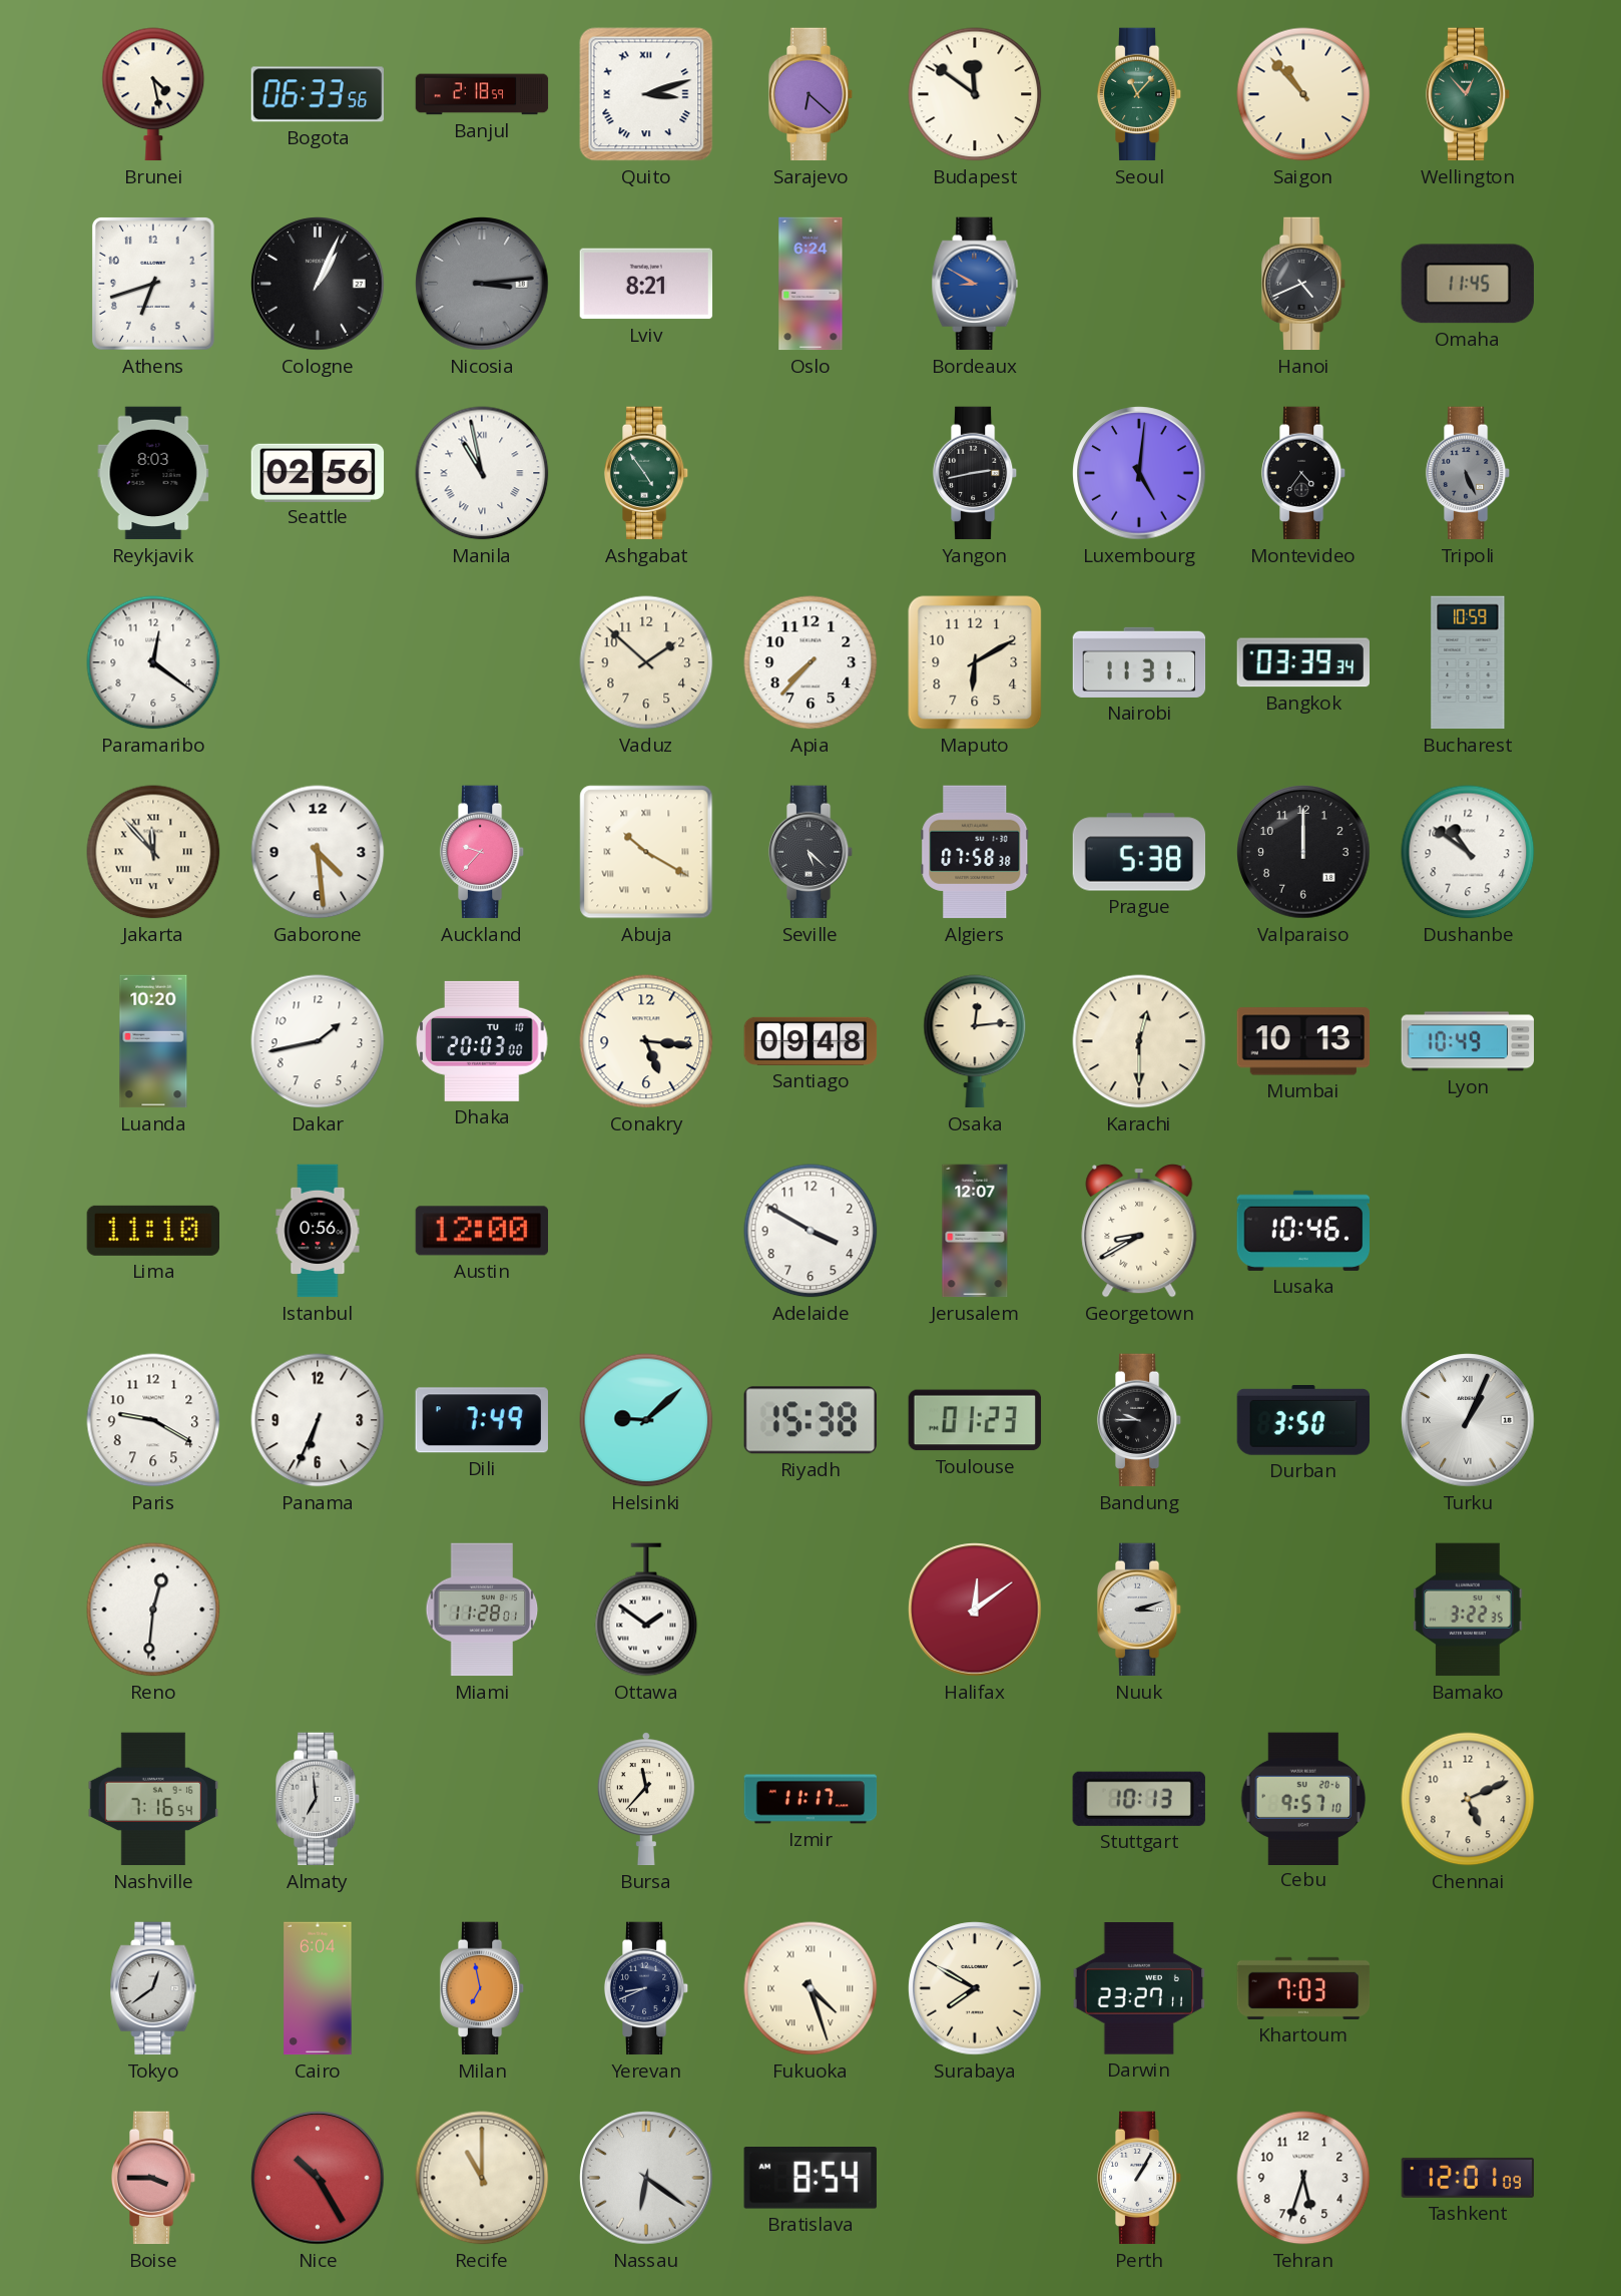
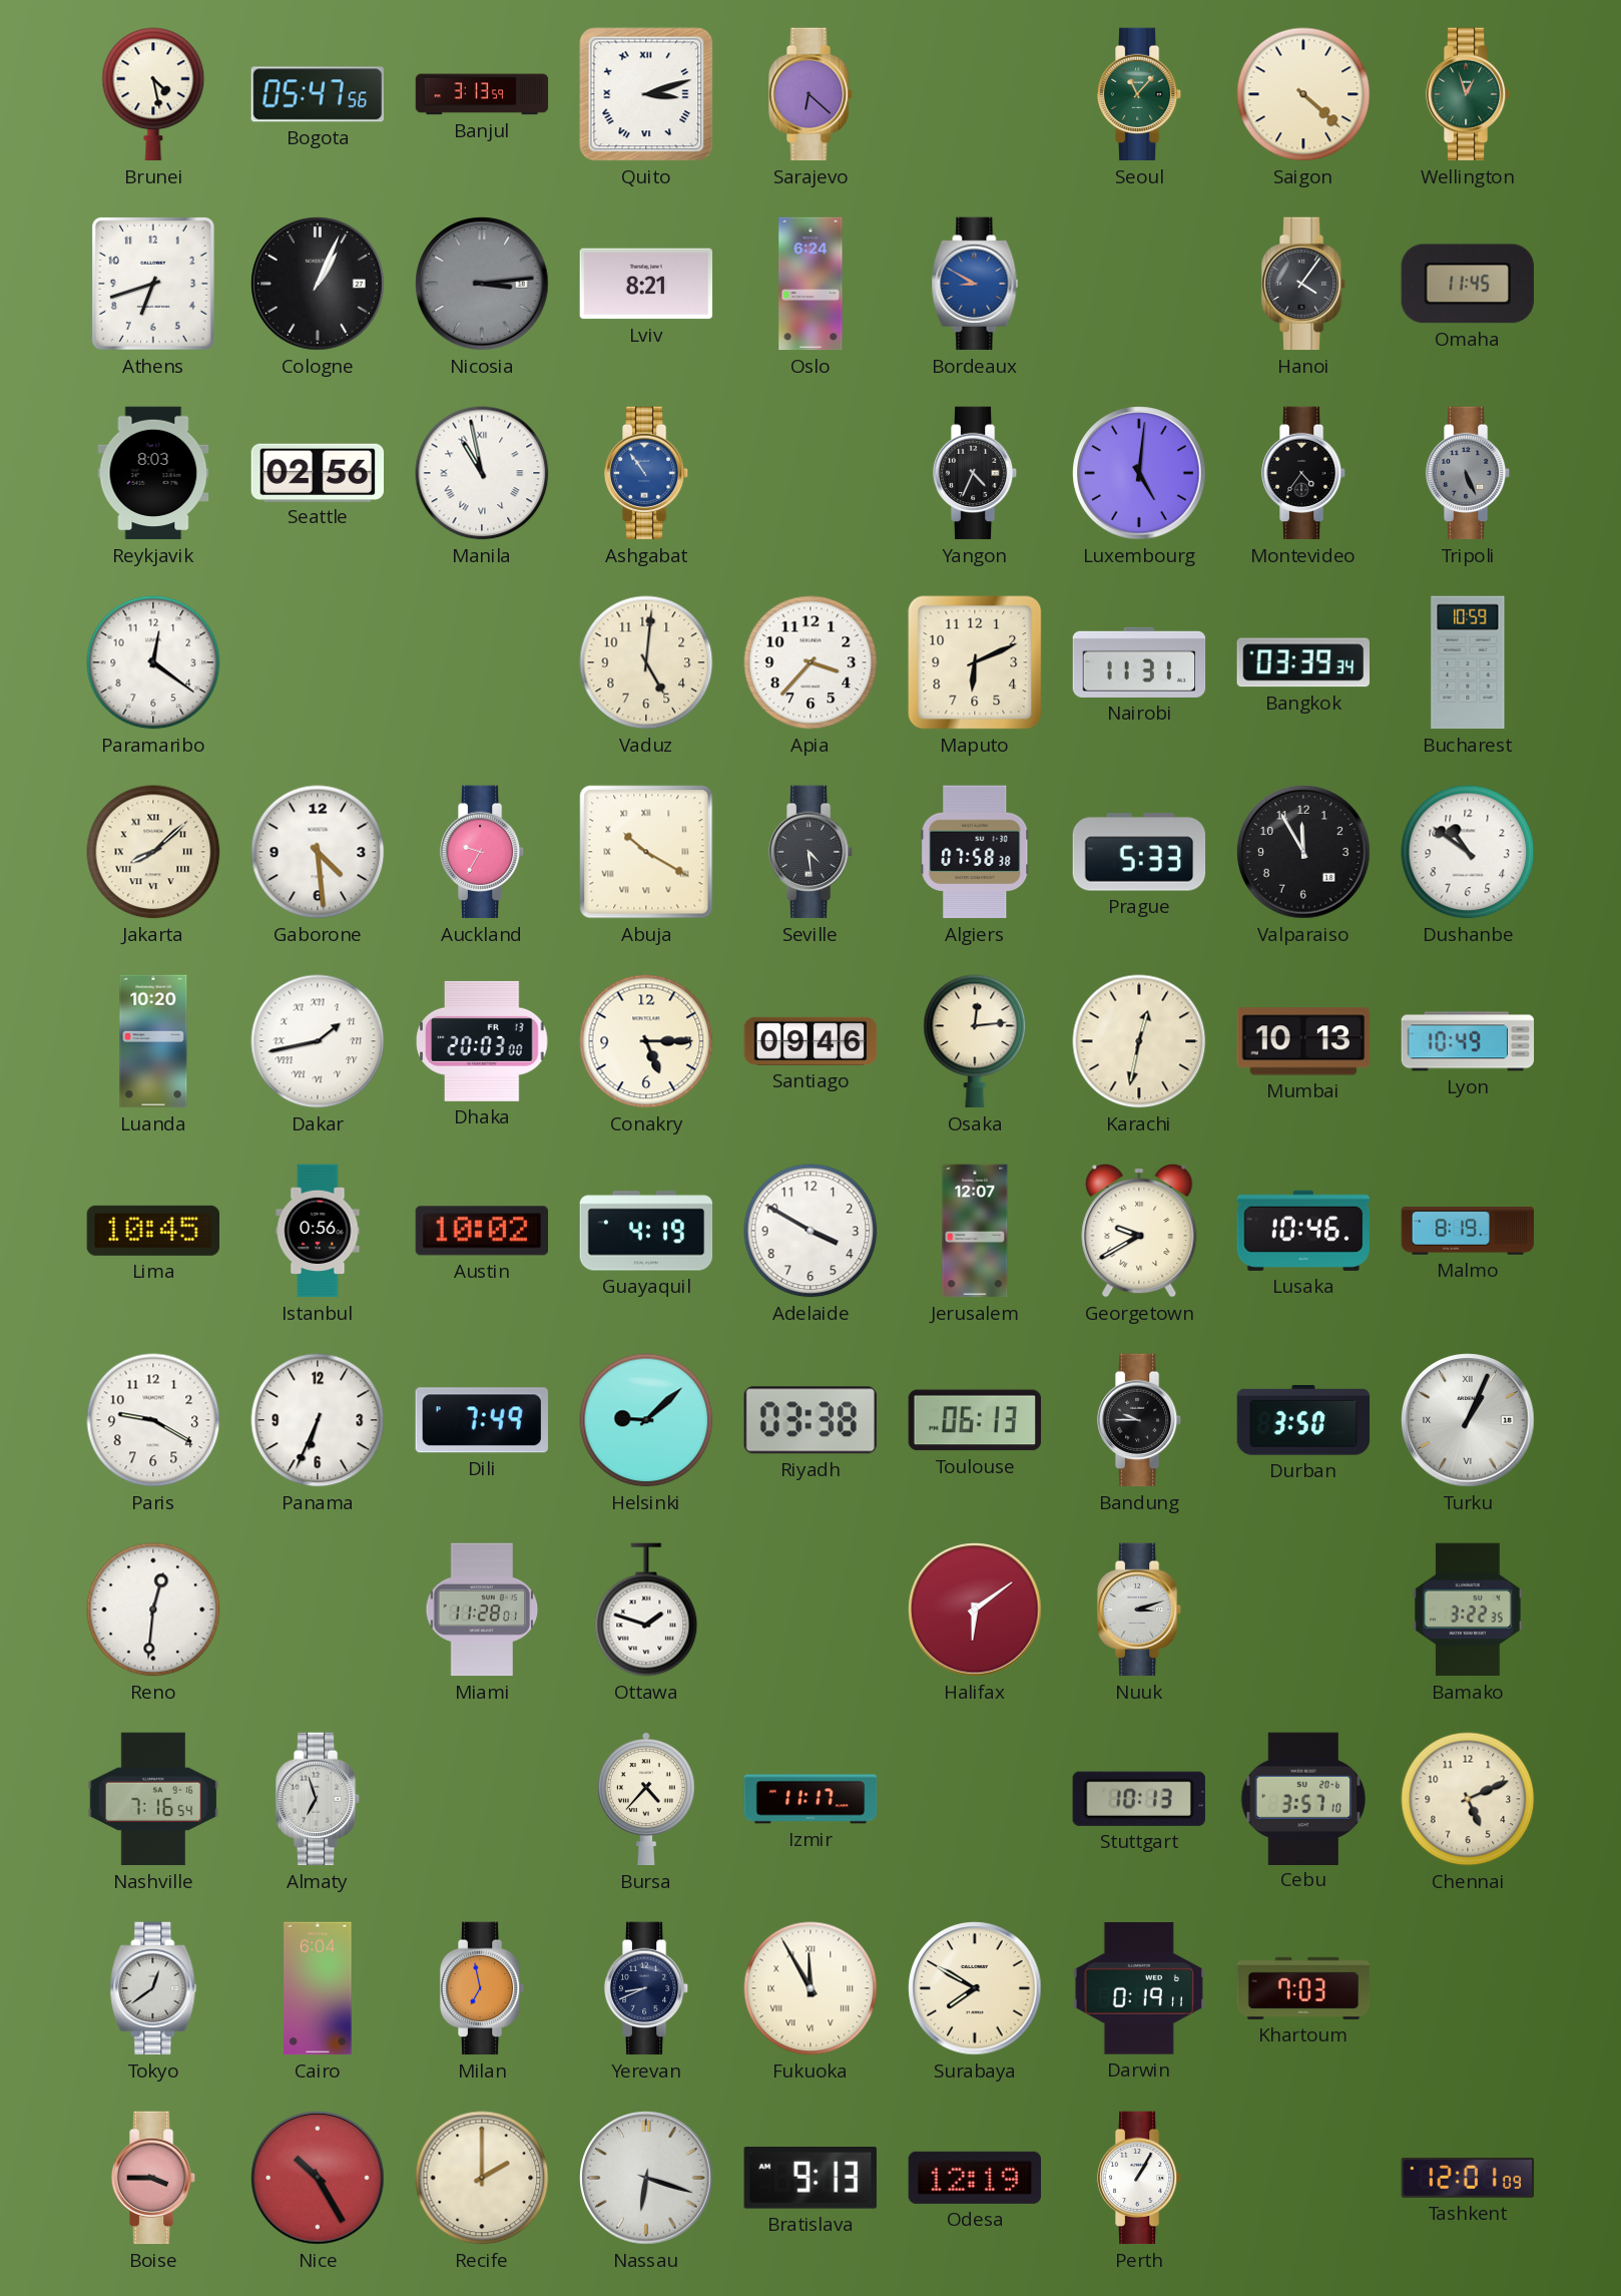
Bogota: 06:33 -> 05:47 (318, 94)
Banjul: 2:18 -> 3:13 (482, 94)
Budapest: 11:51 -> none (975, 94)
Saigon: 10:53 -> 4:22 (1303, 94)
Wellington: 12:53 -> 12:57 (1468, 94)
Hanoi: 4:41 -> 4:06 (1303, 284)
Ashgabat: 4:54 -> 10:54 (646, 473)
Ashgabat dial: green -> blue (646, 473)
Yangon: 2:43 -> 4:34 (975, 473)
Vaduz: 1:52 -> 5:01 (646, 662)
Apia: 7:37 -> 3:37 (810, 662)
Maputo: 6:10 -> 6:11 (975, 662)
Jakarta: 11:53 -> 8:08 (153, 852)
Auckland: 9:37 -> 9:35 (482, 852)
Seville: 5:22 -> 4:29 (810, 852)
Prague: 5:38 -> 5:33 (1139, 852)
Valparaiso: 12:00 -> 11:55 (1303, 852)
Dakar numerals: Arabic -> Roman (318, 1041)
Dhaka date: TU 10 -> FR 13 (482, 1041)
Conakry: 5:16 -> 5:15 (646, 1041)
Santiago: 09:48 -> 09:46 (810, 1041)
Karachi: 12:30 -> 12:32 (1139, 1041)
Lima: 11:10 -> 10:45 (152, 1231)
Austin: 12:00 -> 10:02 (482, 1231)
Guayaquil: none -> 4:19 (646, 1231)
Georgetown: 8:40 -> 9:40 (1139, 1231)
Malmo: none -> 8:19 (1468, 1231)
Riyadh: 15:38 -> 03:38 (810, 1420)
Toulouse: 01:23 -> 06:13 (975, 1420)
Ottawa: 1:51 -> 1:48 (646, 1610)
Halifax: 12:09 -> 6:09 (975, 1610)
Almaty: 6:59 -> 6:57 (318, 1799)
Bursa: 11:37 -> 4:37 (646, 1799)
Cebu: 9:57 -> 3:57 (1303, 1798)
Fukuoka: 4:27 -> 11:55 (810, 1988)
Darwin: 23:27 -> 0:19 (1138, 1989)
Recife: 11:00 -> 2:00 (482, 2178)
Nassau: 6:21 -> 6:18 (646, 2178)
Bratislava: 8:54 -> 9:13 (810, 2179)
Odesa: none -> 12:19 (974, 2178)
Tehran: 5:33 -> none (1303, 2178)
